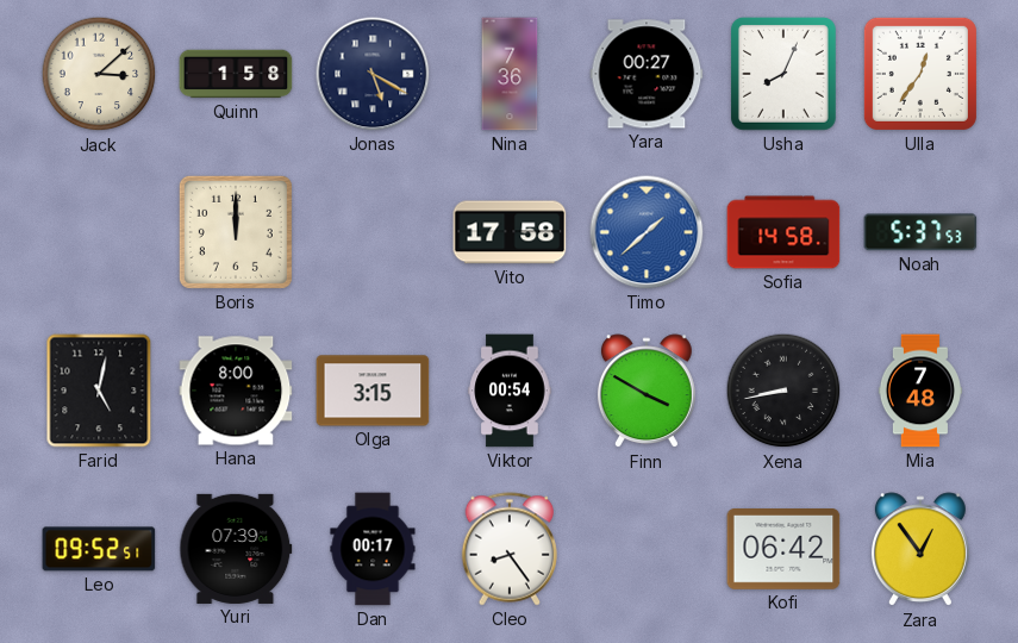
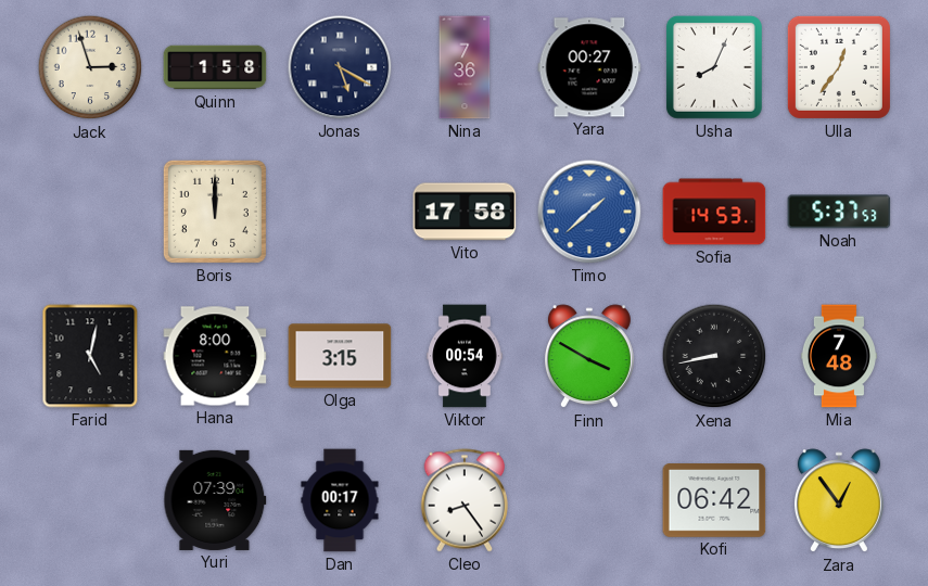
Jack: 3:08 -> 2:57 (90, 67)
Sofia: 14:58 -> 14:53 (714, 212)
Leo: 09:52 -> none (99, 549)
